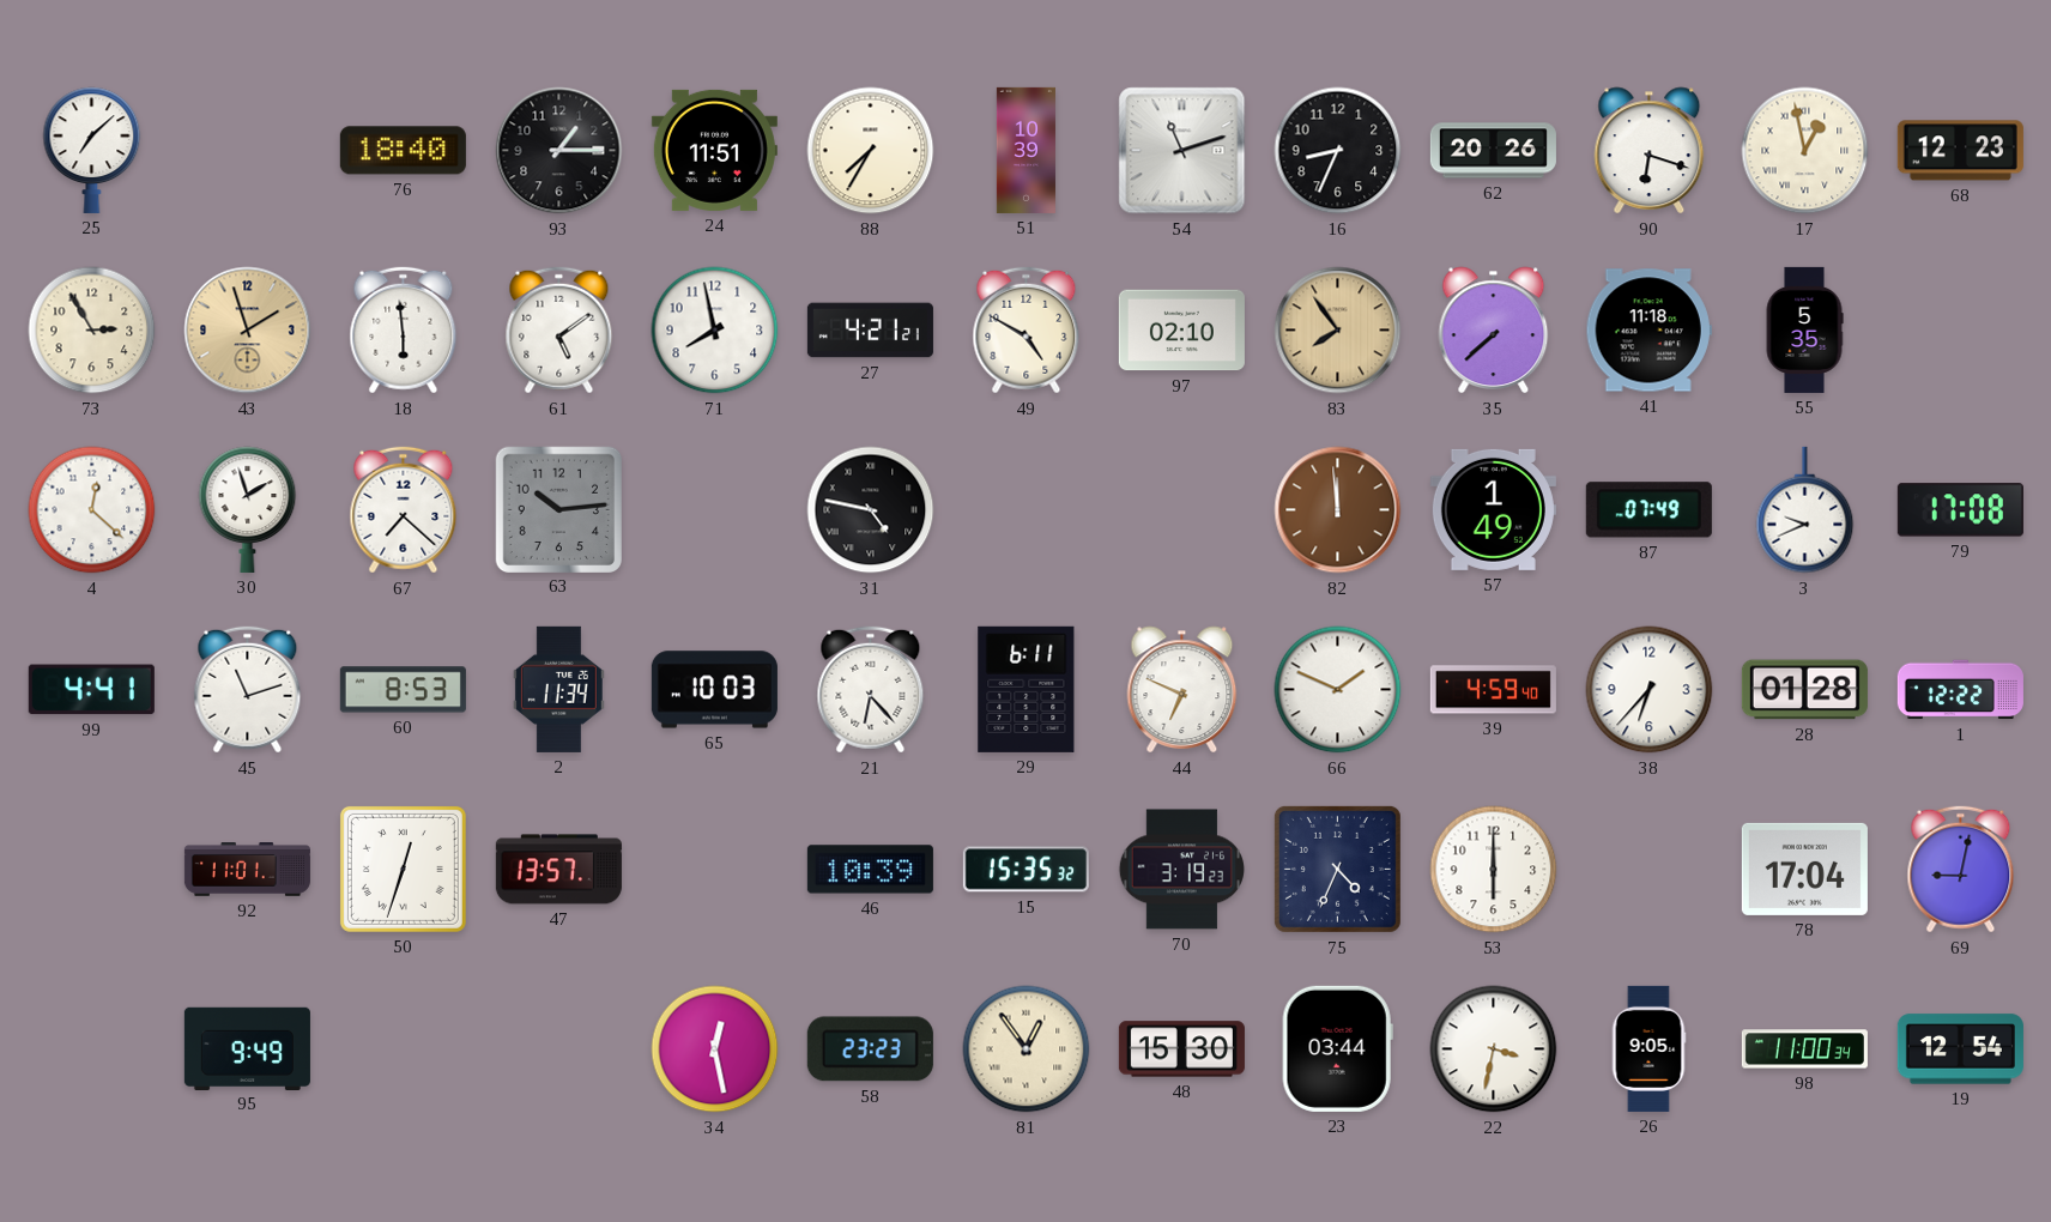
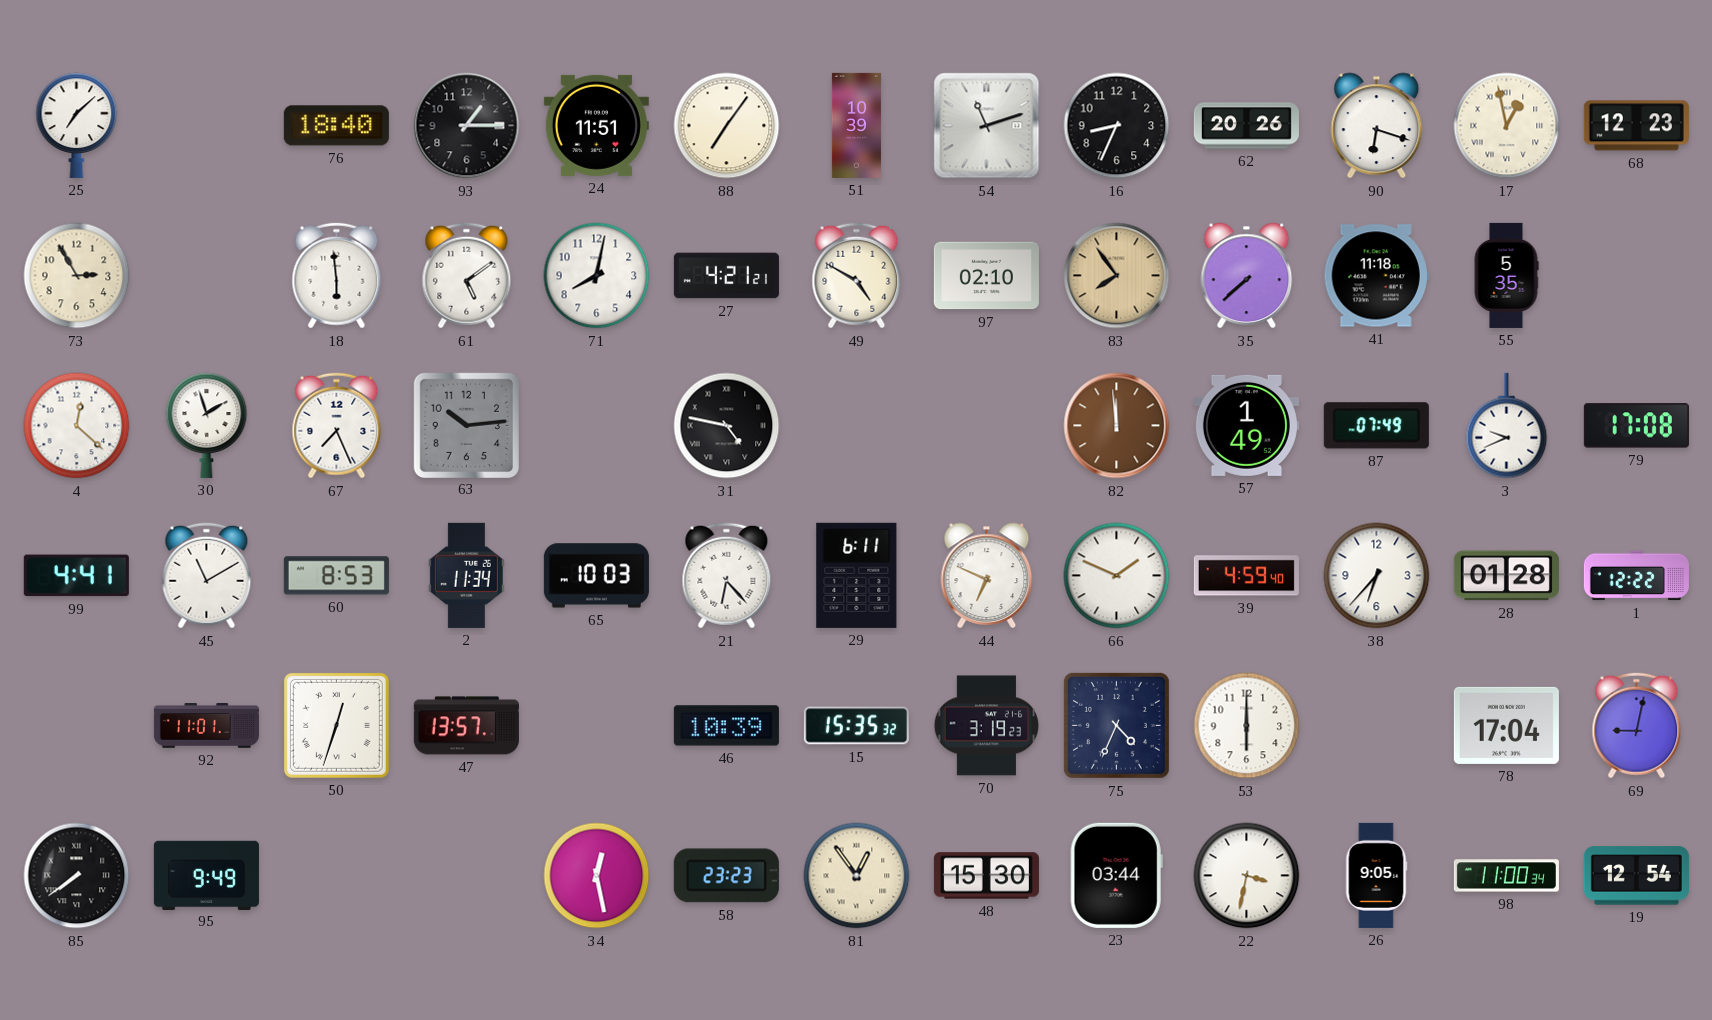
88: 7:35 -> 7:06 (727, 126)
43: 1:57 -> none (248, 331)
71: 7:58 -> 8:02 (597, 276)
67: 7:22 -> 7:26 (337, 426)
45: 11:12 -> 11:10 (207, 576)
85: none -> 7:39 (77, 876)
